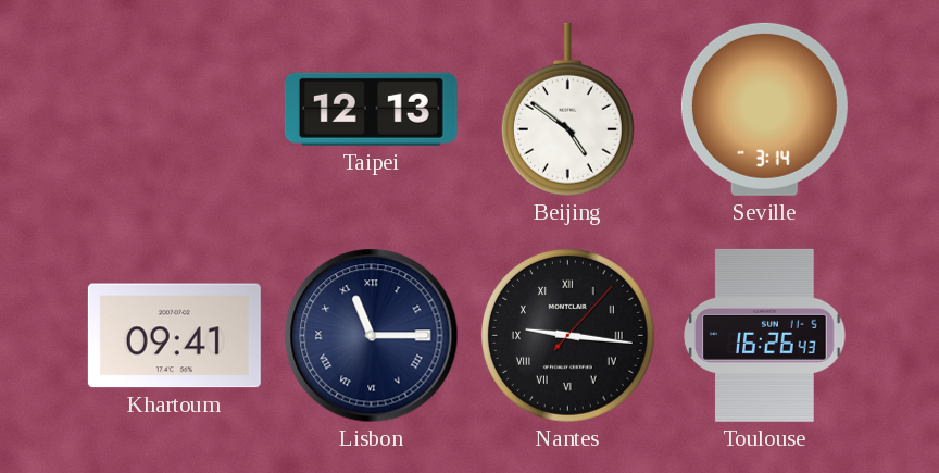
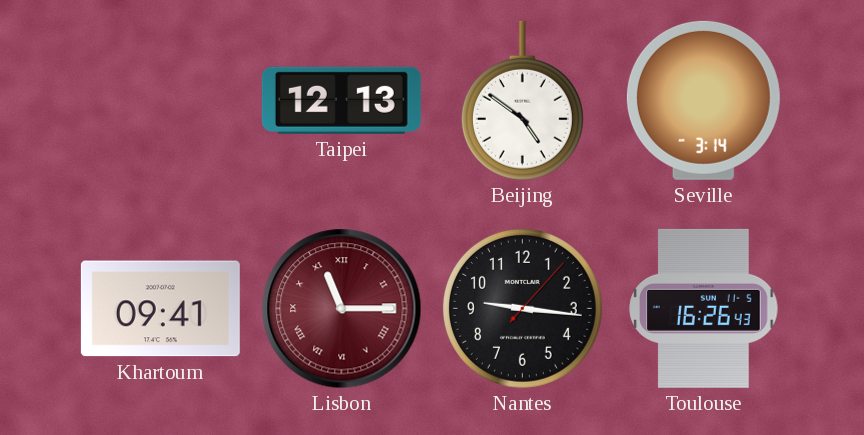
Lisbon dial: navy -> burgundy (342, 309)
Nantes numerals: Roman -> Arabic (522, 308)
